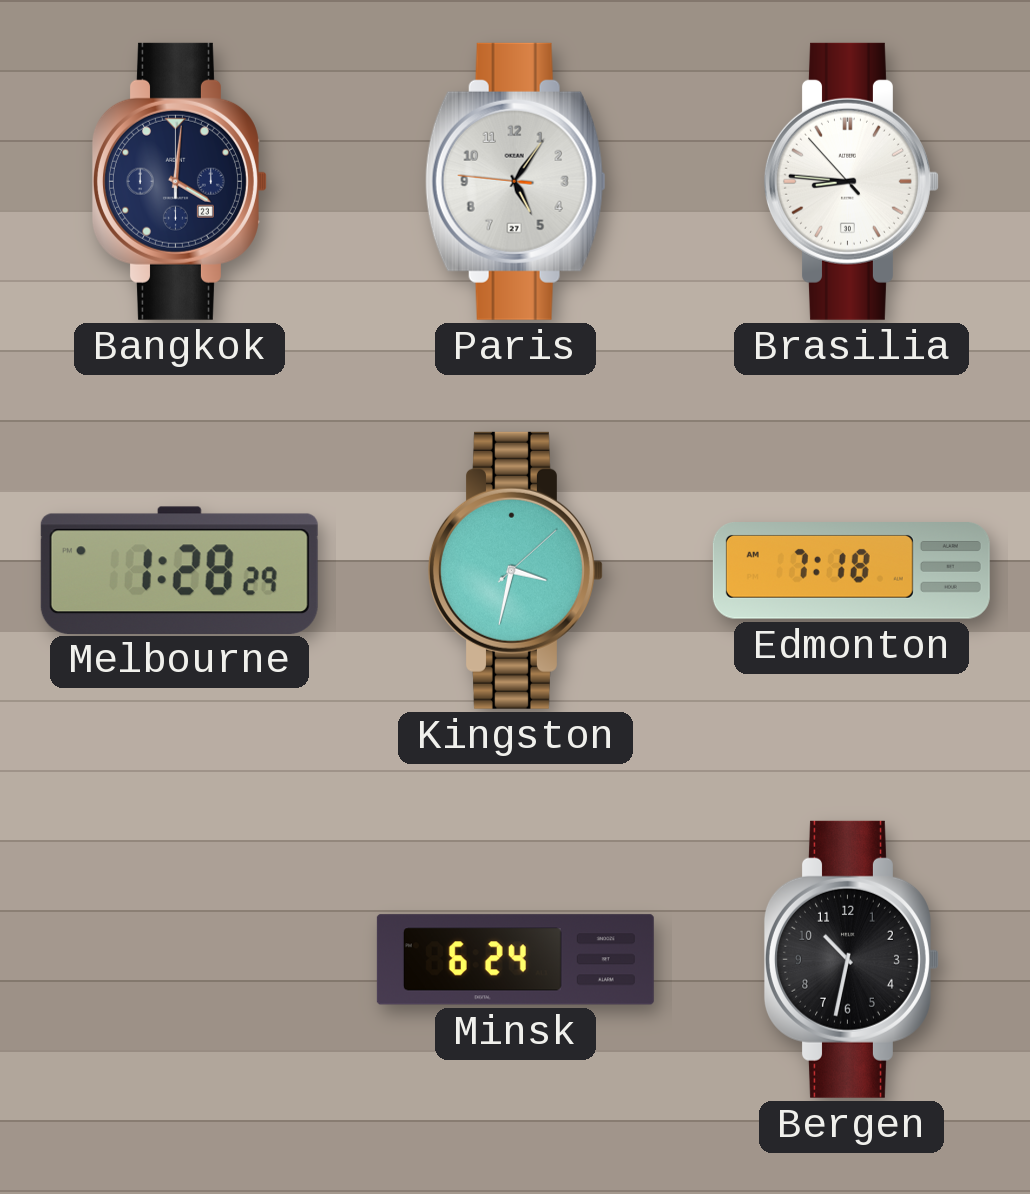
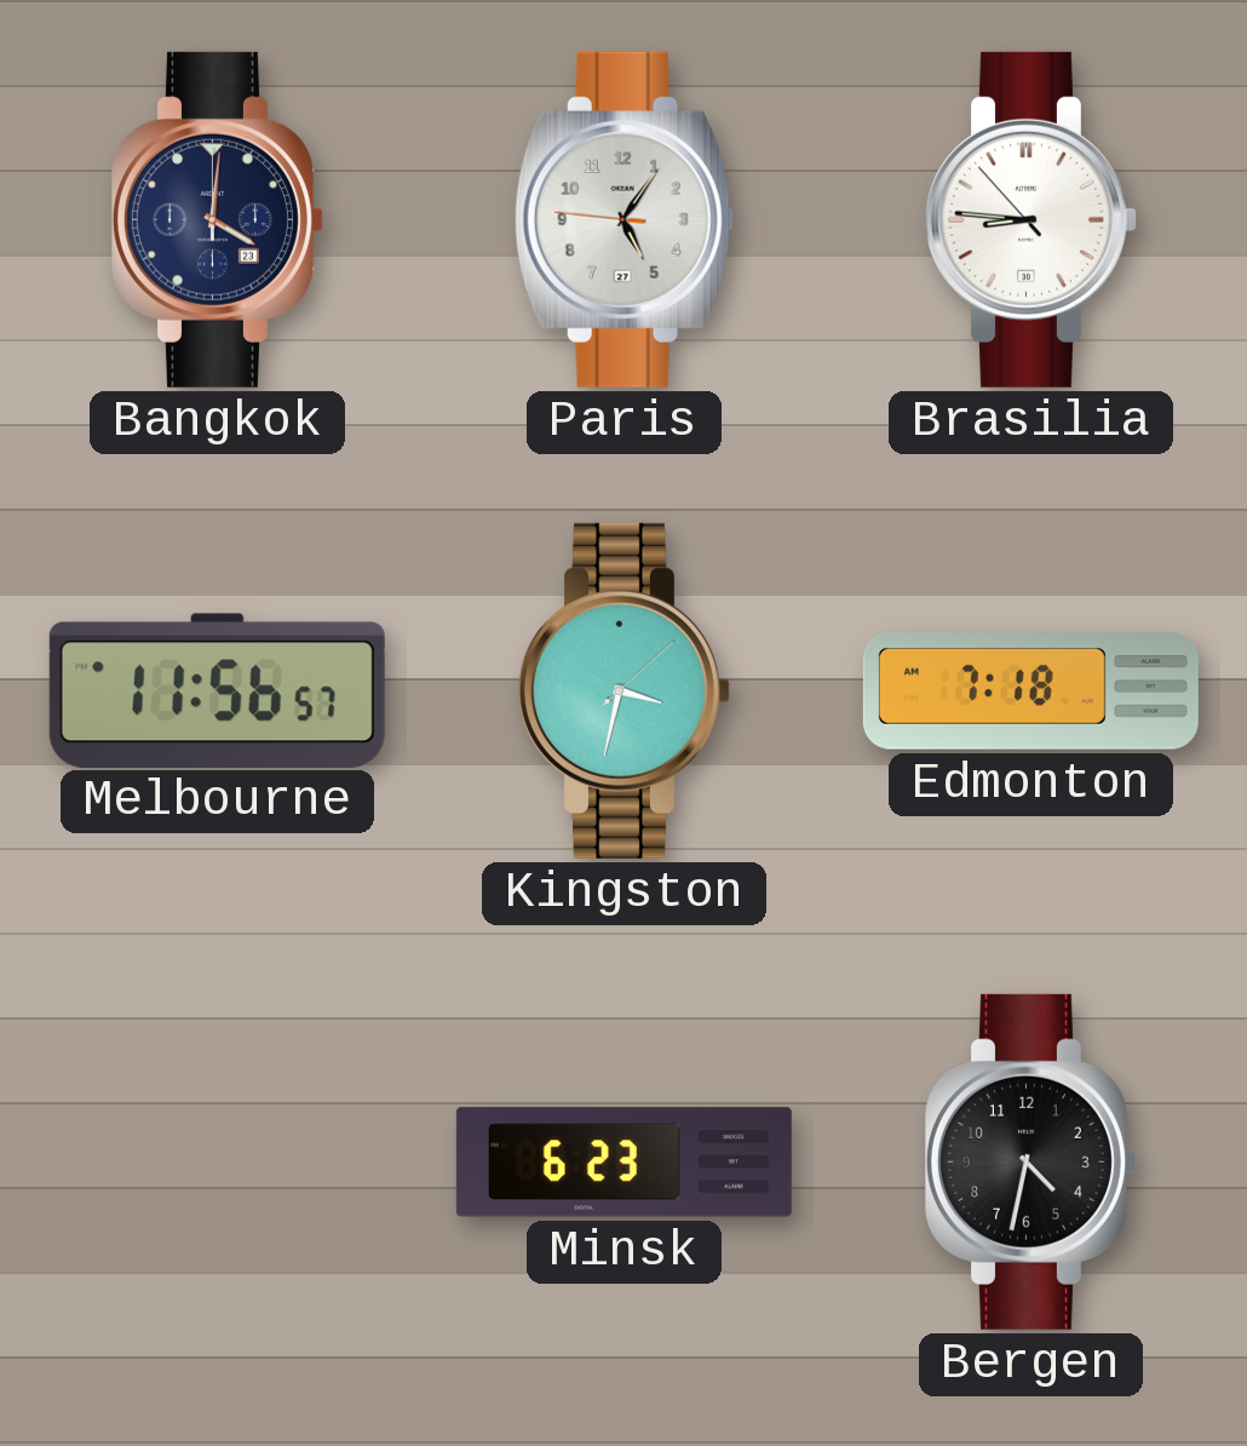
Melbourne: 1:28 -> 11:56 (217, 690)
Minsk: 6:24 -> 6:23 (623, 1163)
Bergen: 10:32 -> 4:32 (1030, 1161)
